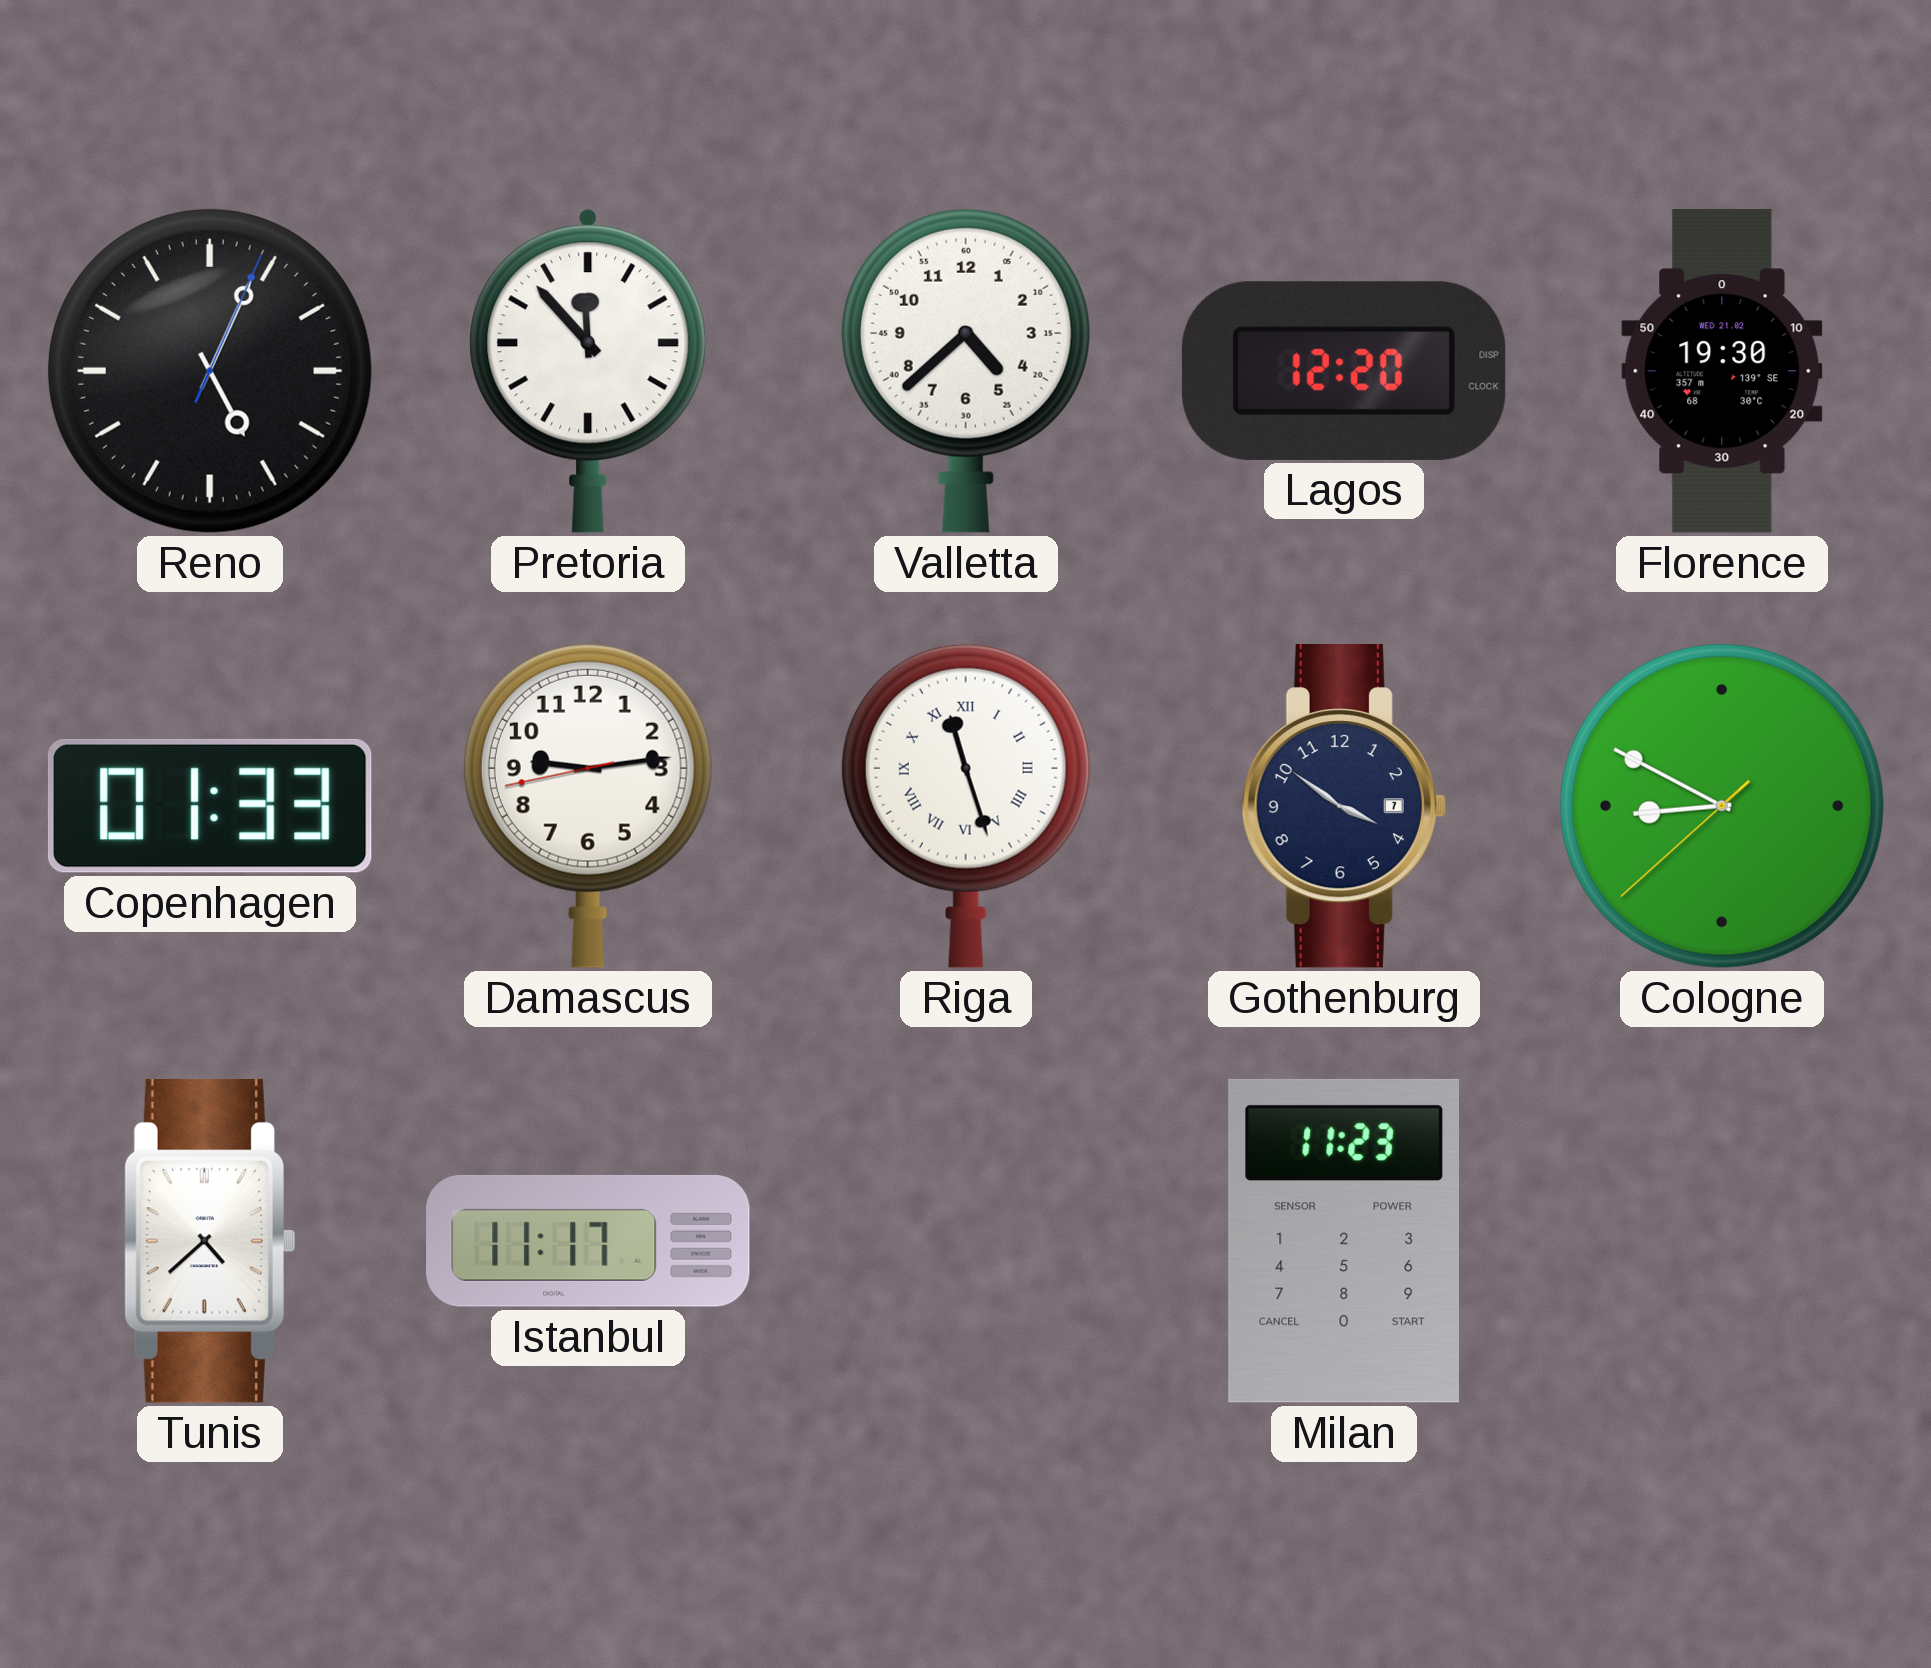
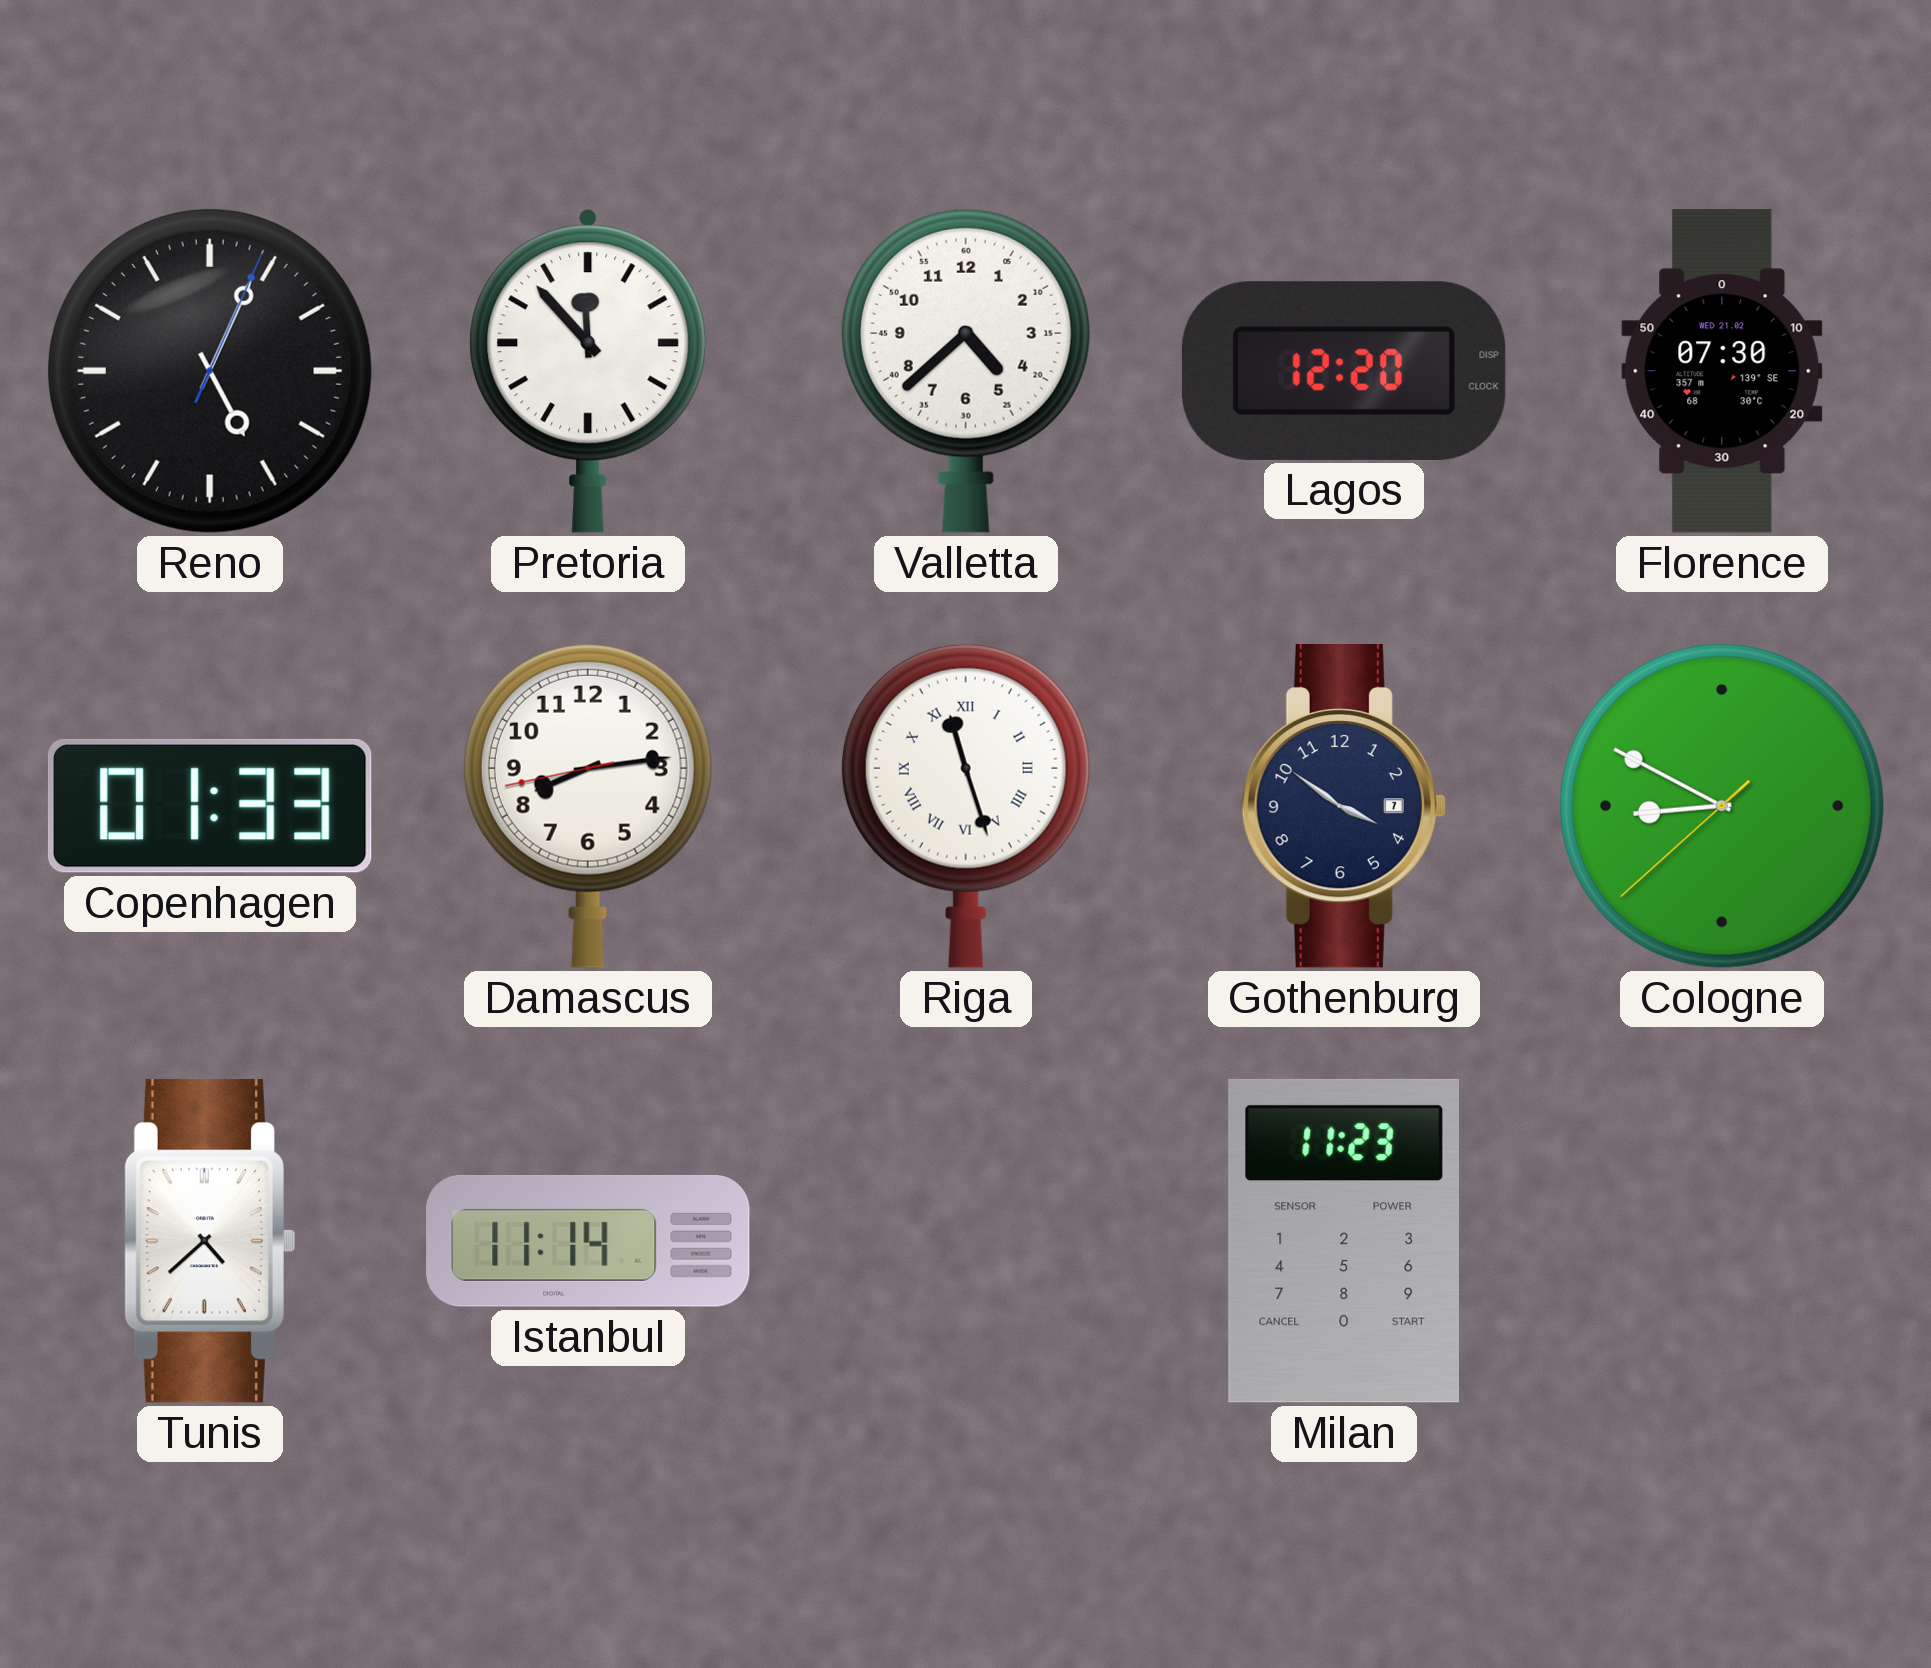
Florence: 19:30 -> 07:30 (1722, 371)
Damascus: 9:13 -> 8:13 (588, 806)
Istanbul: 11:17 -> 11:14 (588, 1241)
